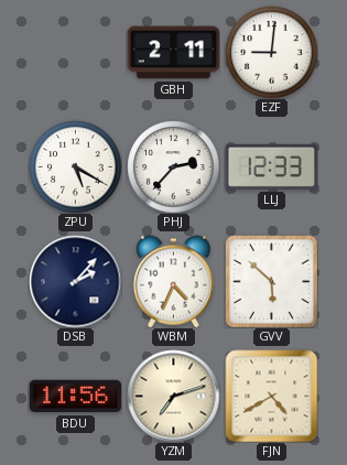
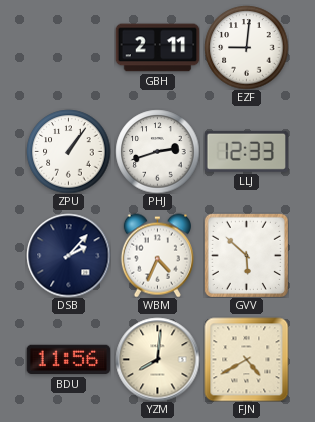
ZPU: 5:20 -> 1:06 (68, 151)
PHJ: 2:37 -> 2:42 (157, 151)
YZM: 7:12 -> 8:01 (157, 359)
